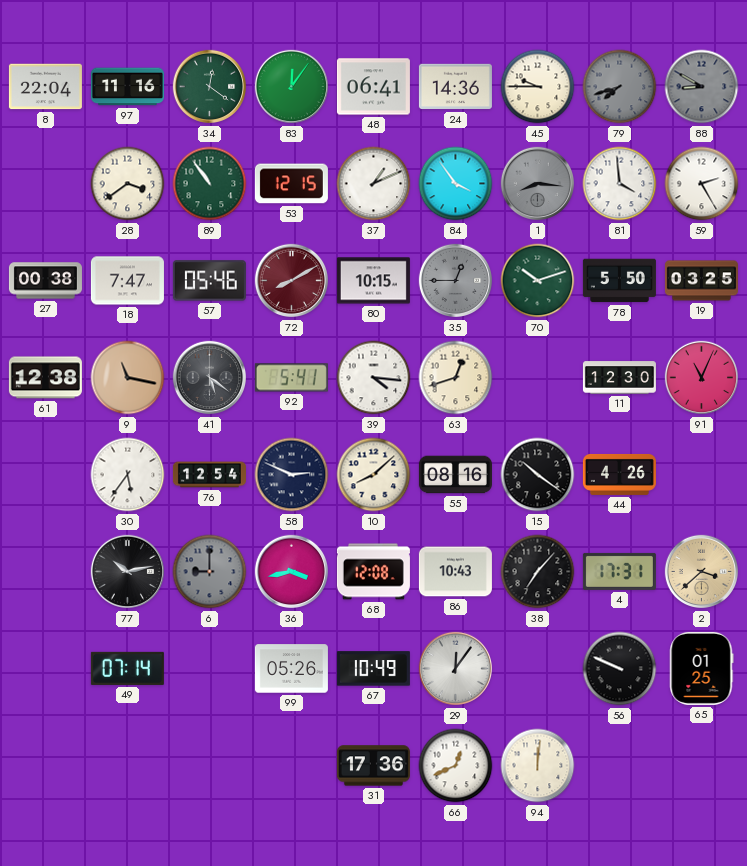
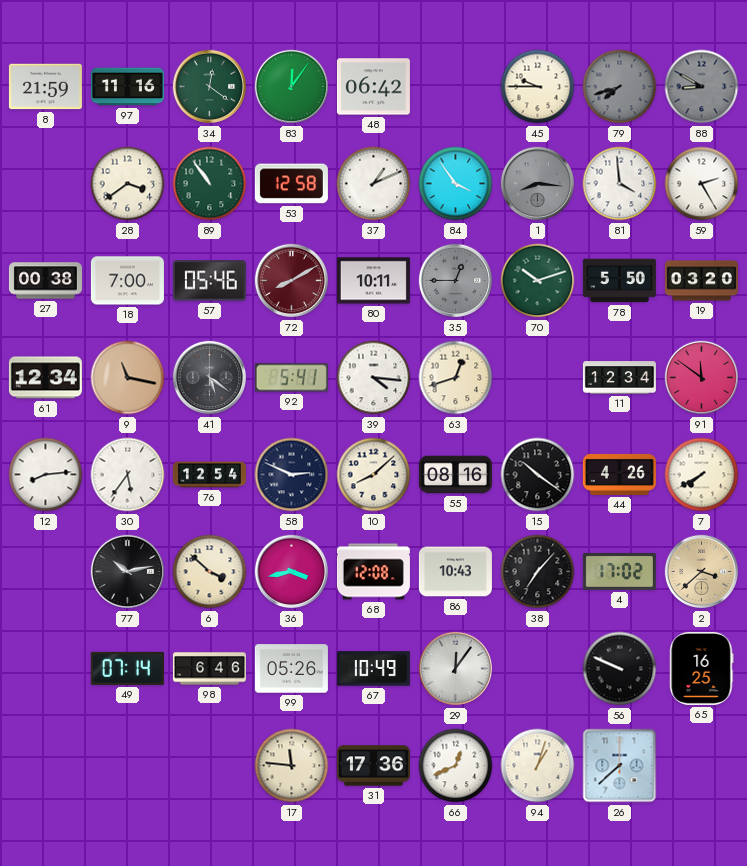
8: 22:04 -> 21:59 (45, 87)
48: 06:41 -> 06:42 (373, 87)
24: 14:36 -> none (455, 87)
53: 12:15 -> 12:58 (291, 184)
18: 7:47 -> 7:00 (127, 281)
80: 10:15 -> 10:11 (373, 281)
19: 03:25 -> 03:20 (701, 281)
61: 12:38 -> 12:34 (45, 378)
11: 12:30 -> 12:34 (619, 378)
91: 11:04 -> 11:51 (702, 378)
12: none -> 8:14 (46, 475)
7: none -> 7:40 (702, 475)
6: 9:00 -> 3:52 (210, 572)
6 dial: grey -> cream (210, 572)
4: 17:31 -> 17:02 (619, 571)
98: none -> 6:46 (209, 669)
65: 01:25 -> 16:25 (702, 668)
17: none -> 11:46 (292, 766)
94: 12:01 -> 1:03 (538, 766)
26: none -> 7:38 (620, 766)
